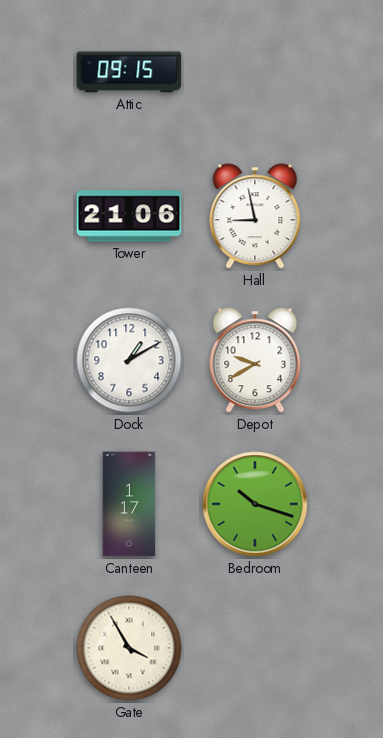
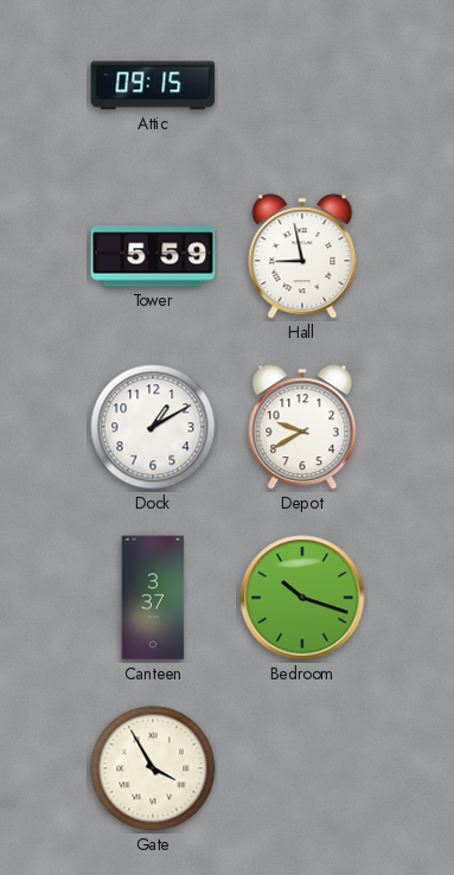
Tower: 21:06 -> 5:59 (153, 256)
Canteen: 1:17 -> 3:37 (153, 598)
